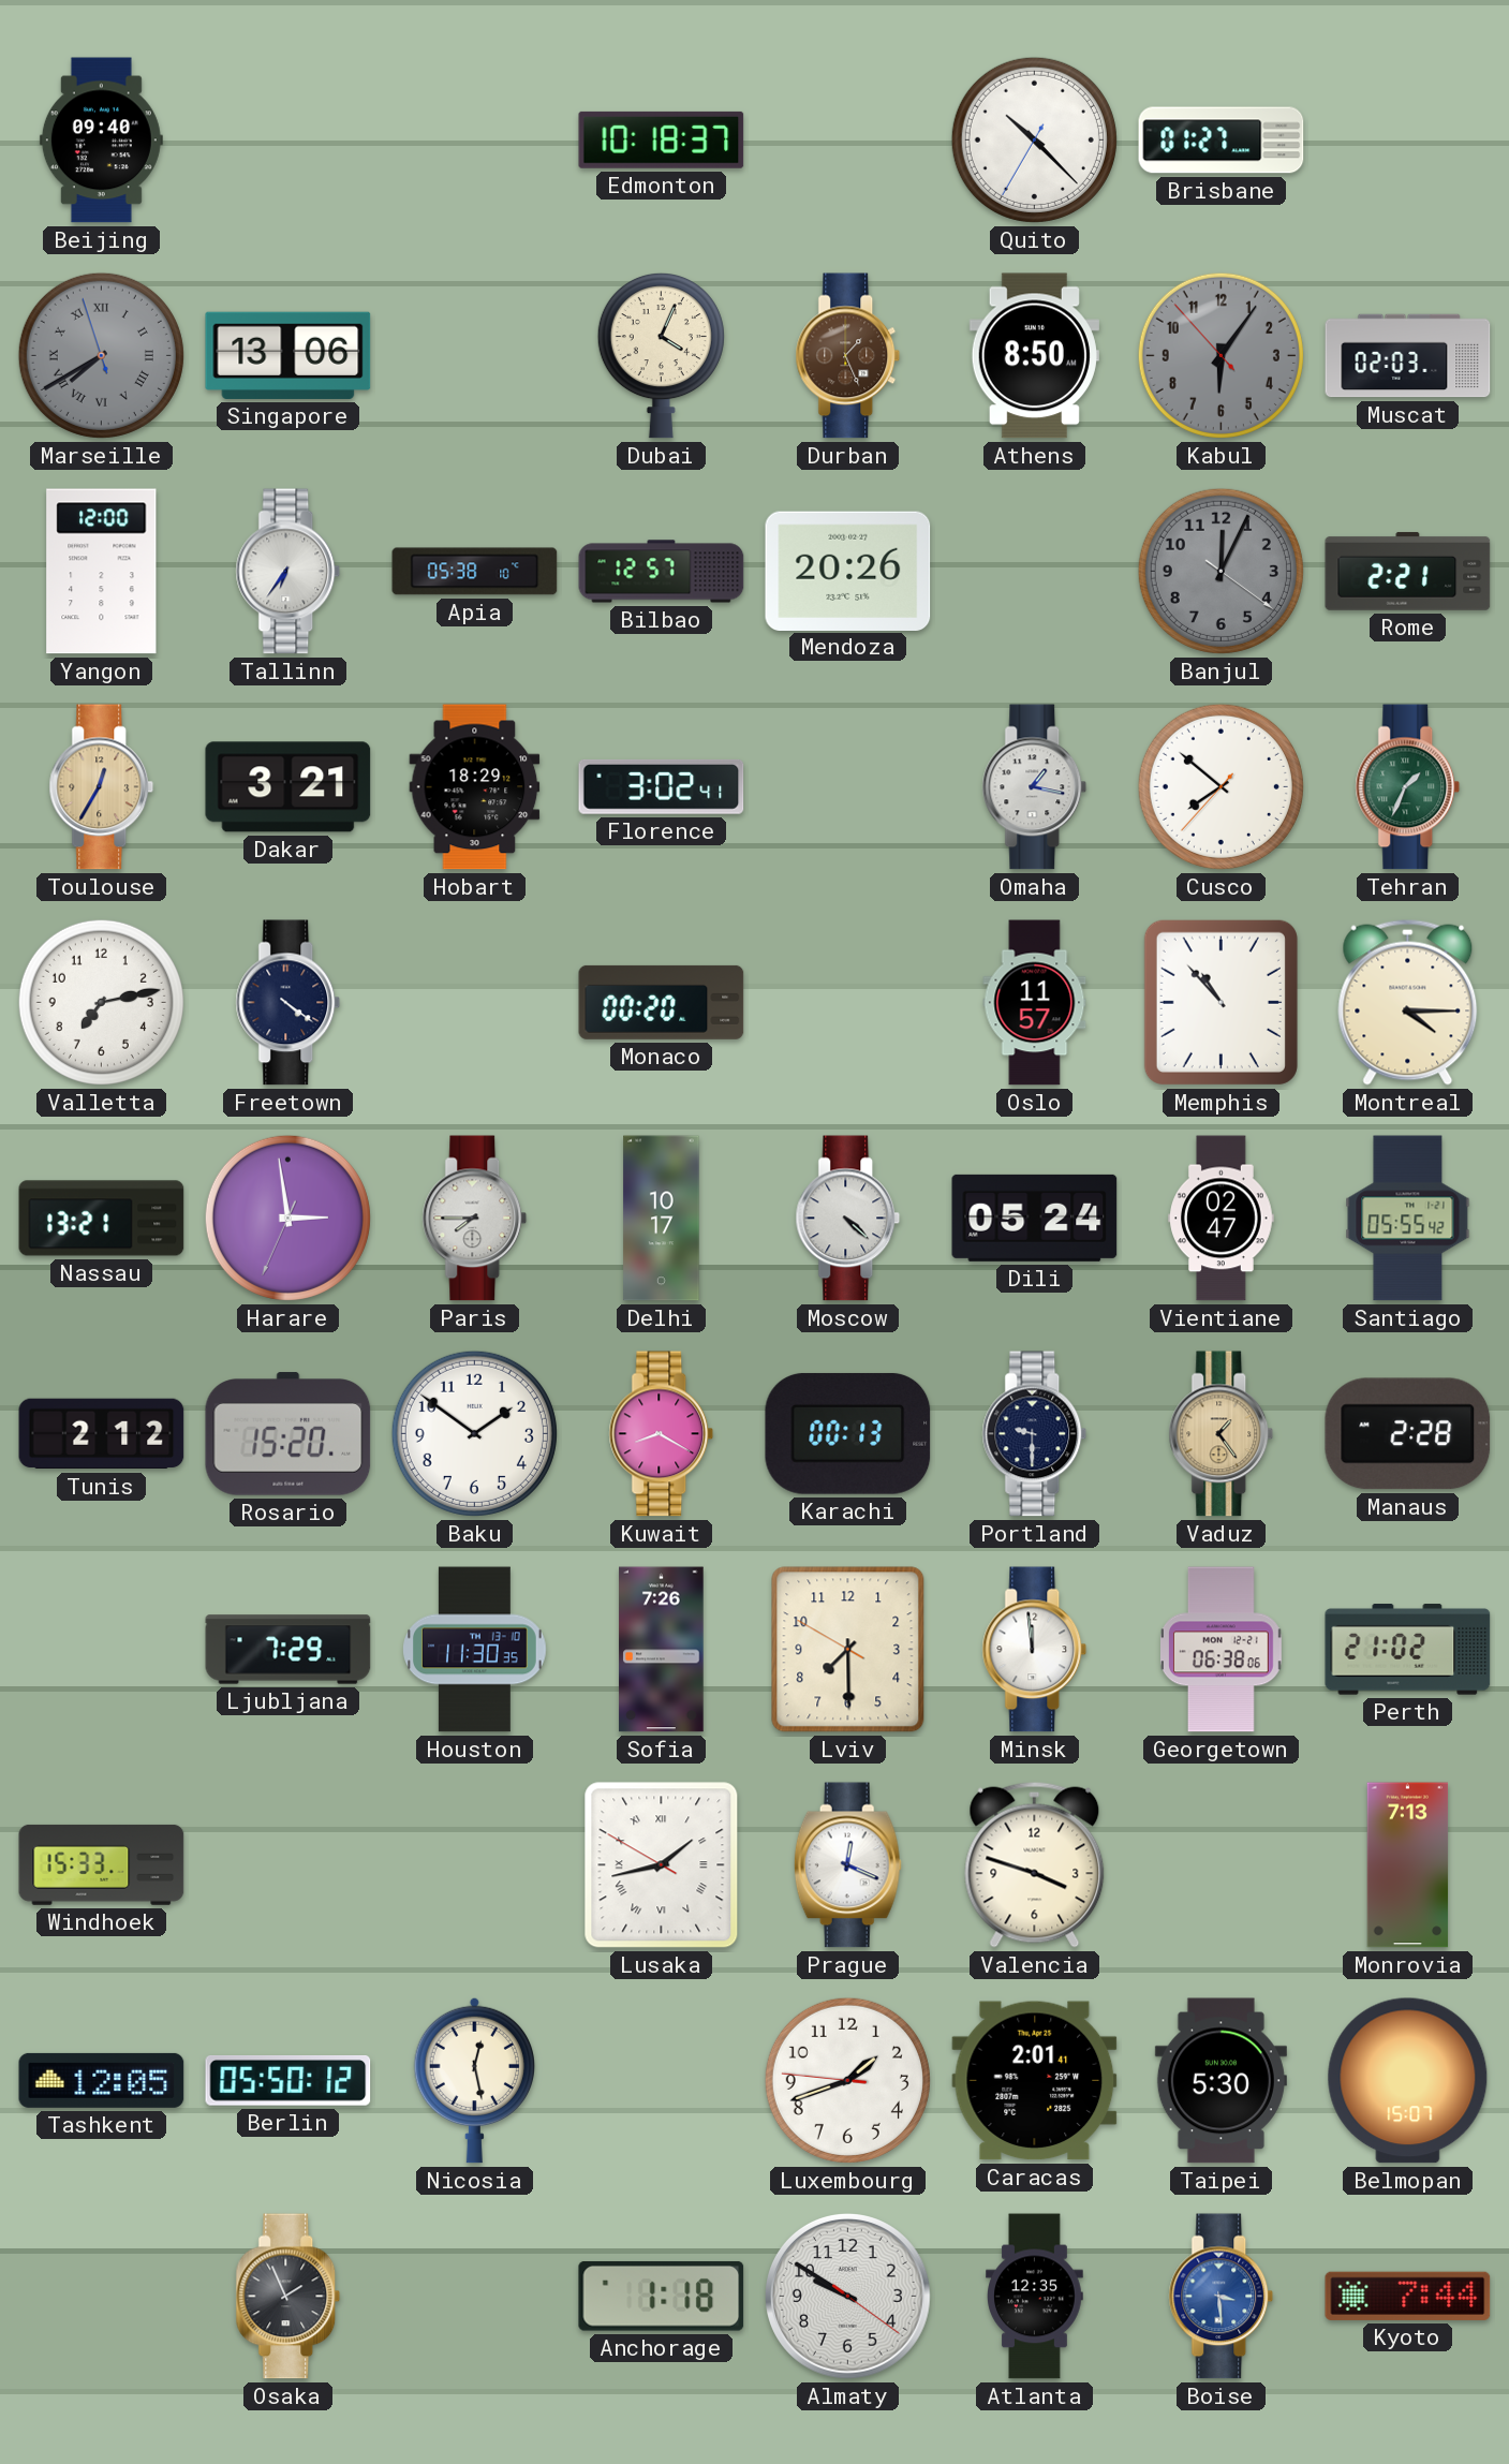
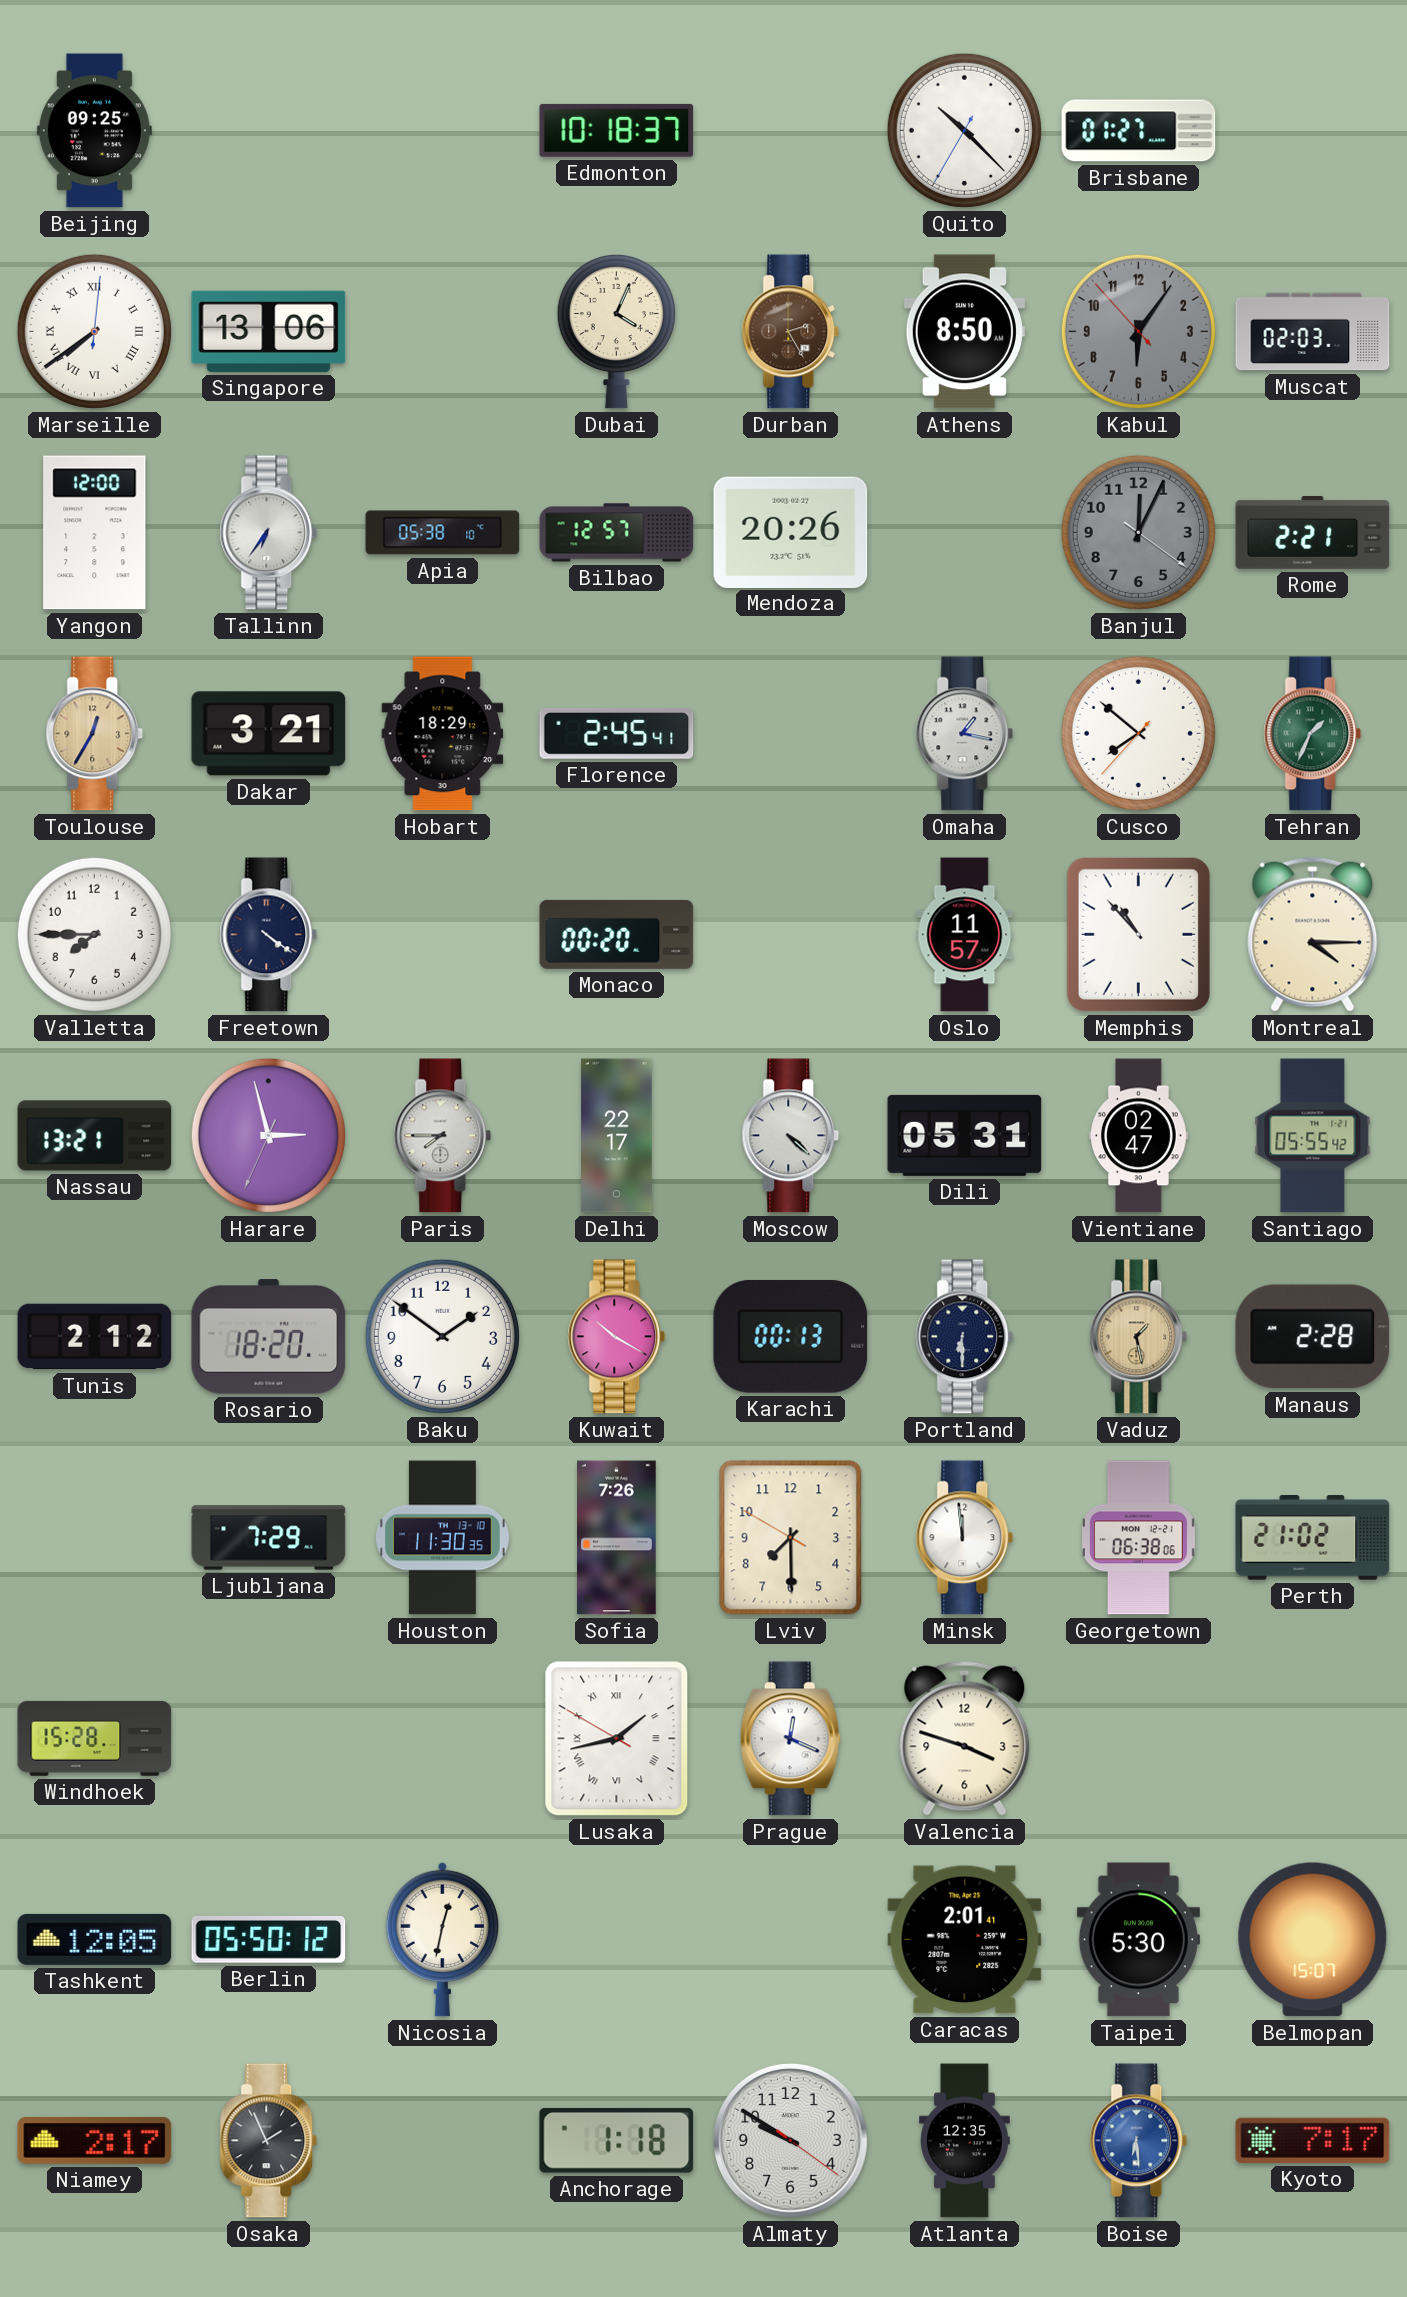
Beijing: 09:40 -> 09:25 (94, 131)
Marseille: 7:39:57 -> 7:39:01 (94, 331)
Marseille dial: grey -> white (94, 331)
Durban: 1:26 -> 2:25 (791, 332)
Florence: 3:02 -> 2:45 (617, 733)
Valletta: 7:13 -> 7:45 (94, 934)
Harare: 2:58 -> 2:57 (268, 1135)
Delhi: 10:17 -> 22:17 (617, 1136)
Dili: 05:24 -> 05:31 (965, 1135)
Rosario: 15:20 -> 18:20 (269, 1337)
Kuwait: 8:20 -> 10:20 (617, 1337)
Portland: 9:30 -> 6:30 (965, 1337)
Vaduz: 1:24 -> 1:28 (1139, 1337)
Windhoek: 15:33 -> 15:28 (95, 1738)
Monrovia: 7:13 -> none (1408, 1865)
Nicosia: 12:28 -> 12:32 (443, 1939)
Luxembourg: 1:41 -> none (847, 2080)
Niamey: none -> 2:17 (95, 2140)
Boise: 3:29 -> 6:29 (1139, 2141)
Kyoto: 7:44 -> 7:17 (1313, 2140)
